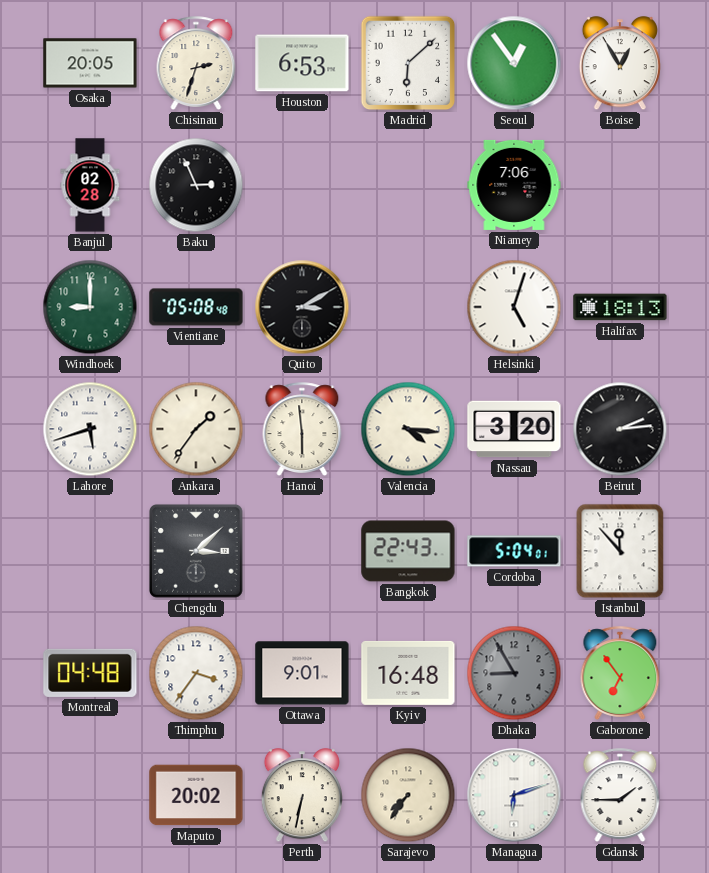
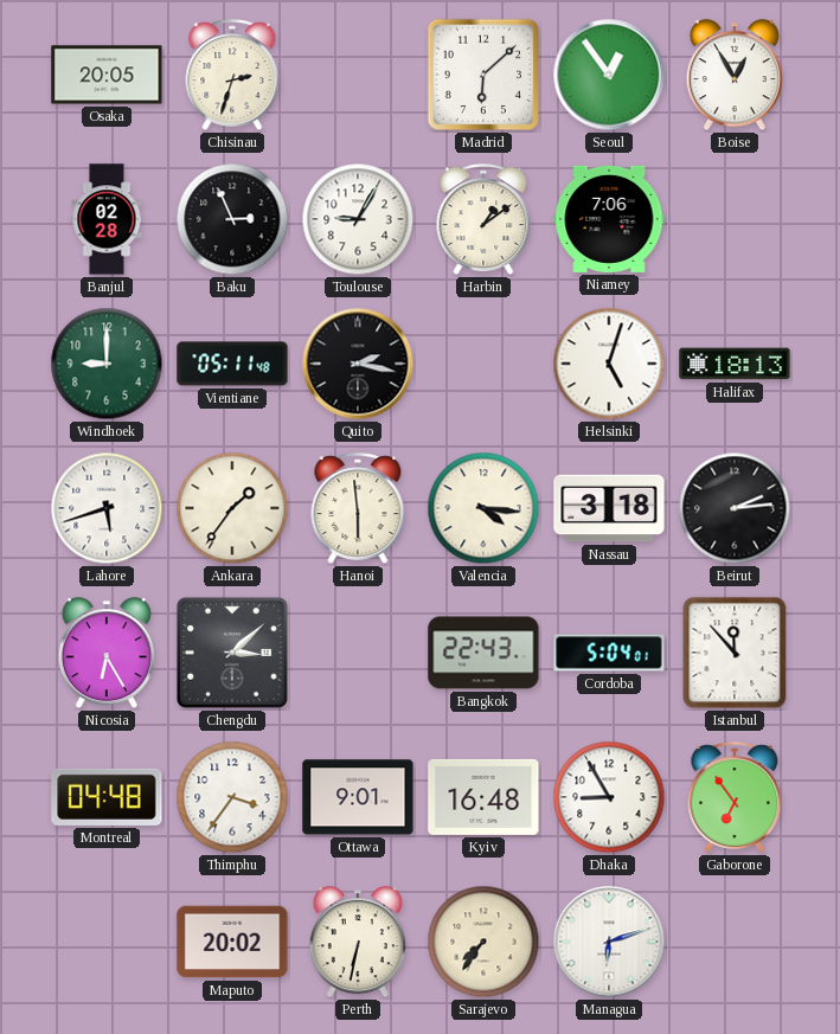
Houston: 6:53 -> none (302, 63)
Toulouse: none -> 9:05 (358, 219)
Harbin: none -> 1:09 (483, 219)
Vientiane: 05:08 -> 05:11 (232, 364)
Quito: 3:10 -> 2:17 (358, 364)
Nassau: 3:20 -> 3:18 (609, 508)
Nicosia: none -> 6:25 (107, 654)
Dhaka dial: grey -> white (609, 797)
Gdansk: 1:45 -> none (620, 795)
